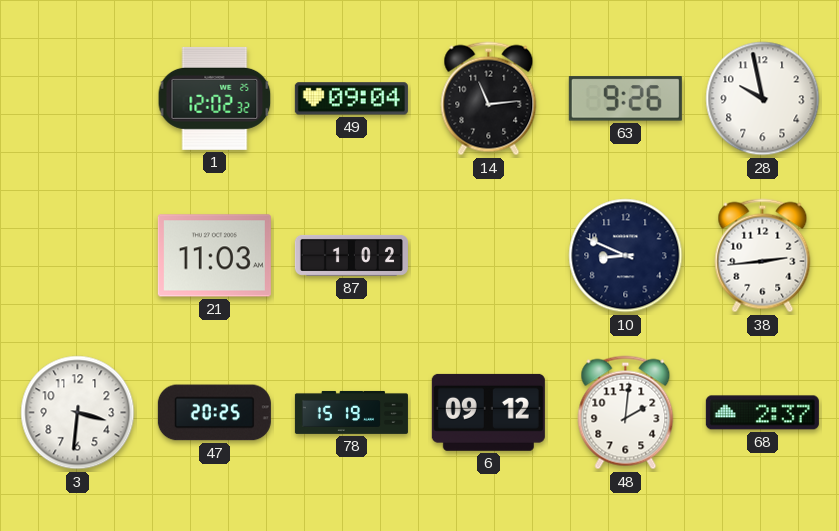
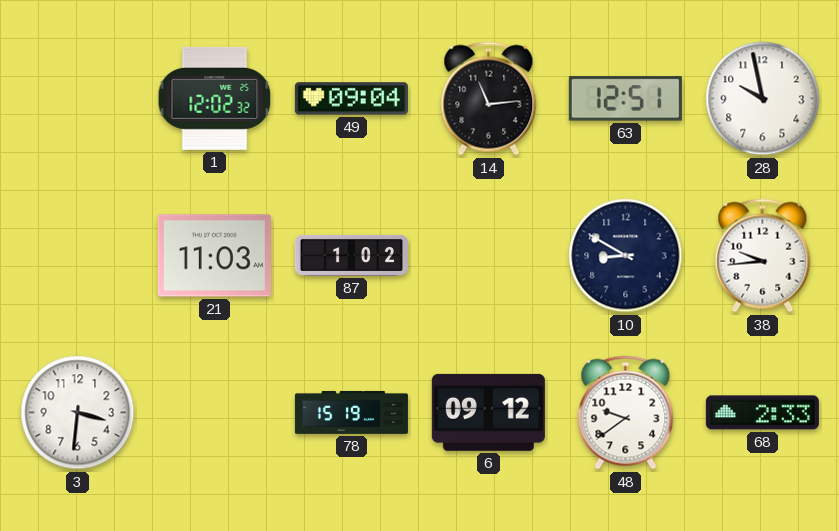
63: 9:26 -> 12:51 (625, 99)
10: 8:49 -> 8:50 (626, 256)
38: 2:44 -> 9:44 (763, 256)
47: 20:25 -> none (214, 413)
48: 2:01 -> 9:39 (626, 413)
68: 2:37 -> 2:33 (762, 413)
